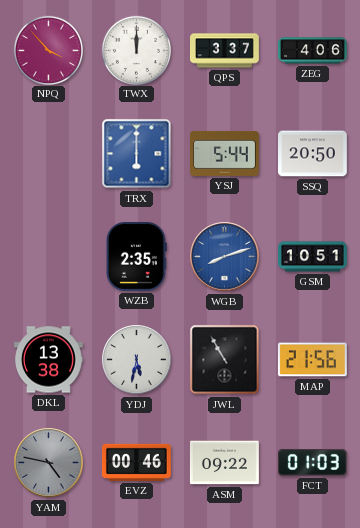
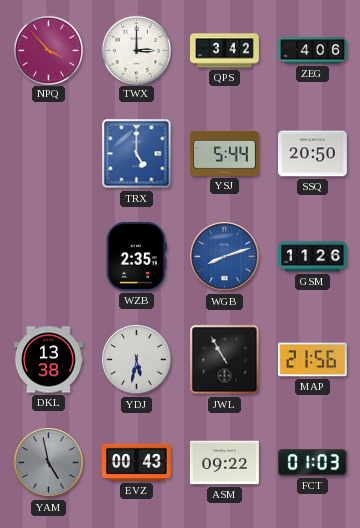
TWX: 12:00 -> 3:00 (136, 50)
QPS: 3:37 -> 3:42 (225, 51)
TRX: 6:00 -> 5:00 (137, 154)
GSM: 10:51 -> 11:26 (313, 257)
YAM: 4:47 -> 4:58 (49, 463)
EVZ: 00:46 -> 00:43 (137, 462)
